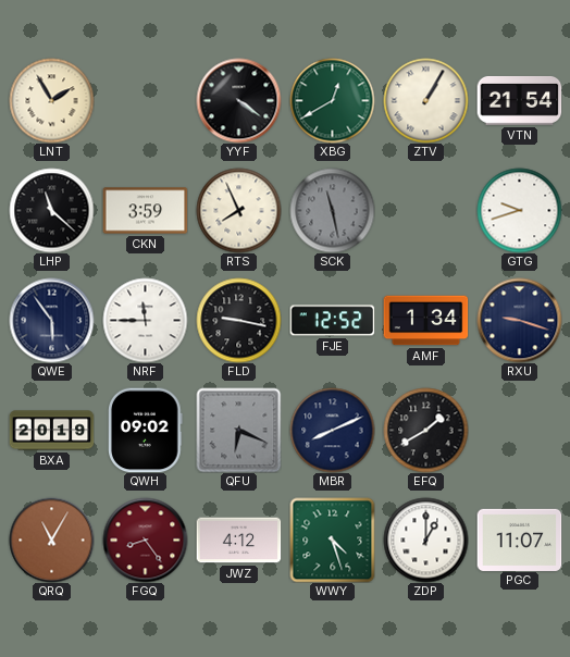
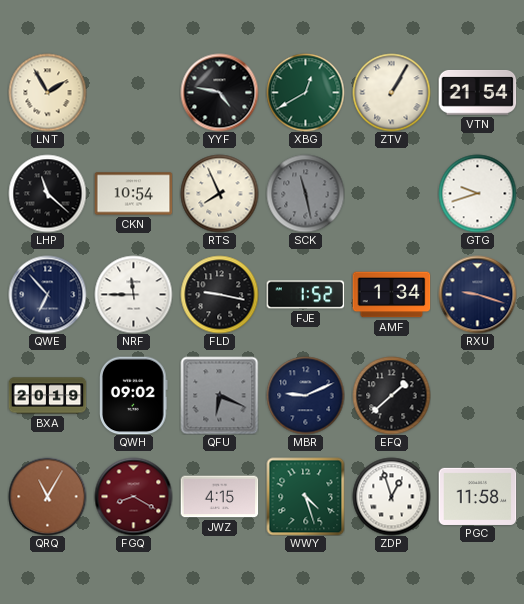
YYF: 4:21 -> 4:47 (219, 92)
CKN: 3:59 -> 10:54 (133, 194)
QWE: 5:54 -> 6:53 (47, 294)
FJE: 12:52 -> 1:52 (305, 295)
MBR: 8:11 -> 9:11 (305, 395)
EFQ: 1:40 -> 1:38 (391, 395)
FGQ: 8:24 -> 8:20 (133, 496)
JWZ: 4:12 -> 4:15 (219, 497)
ZDP: 1:00 -> 12:57 (391, 496)
PGC: 11:07 -> 11:58 (477, 496)
